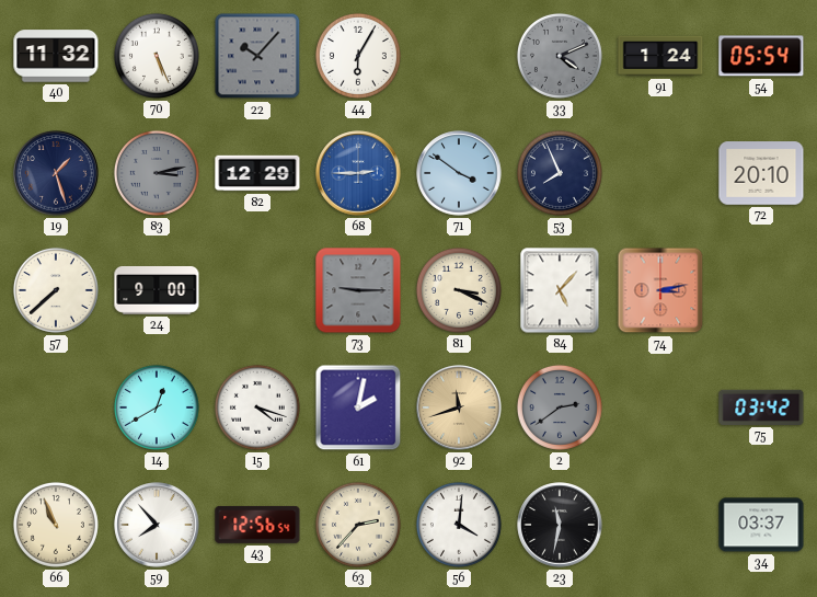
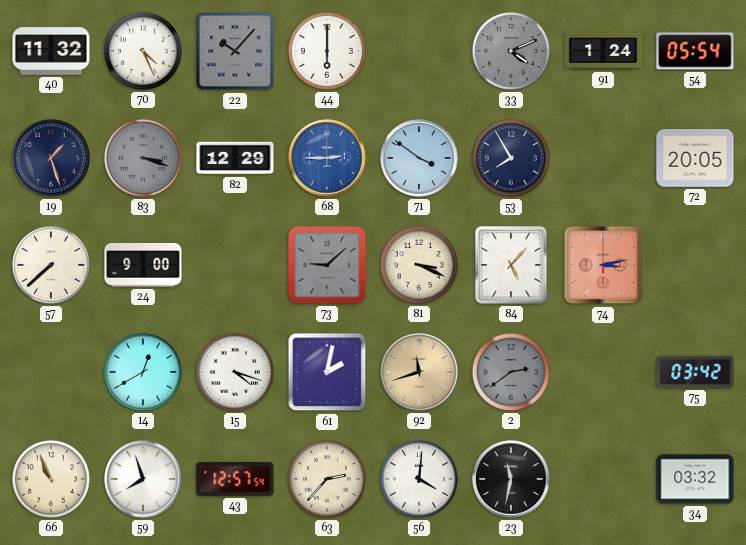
70: 5:26 -> 4:26 (143, 51)
44: 6:05 -> 6:00 (327, 51)
83: 3:13 -> 3:18 (143, 158)
53: 7:56 -> 7:55 (511, 158)
72: 20:10 -> 20:05 (695, 158)
73: 9:15 -> 9:08 (327, 265)
59: 7:53 -> 7:57 (143, 479)
43: 12:56 -> 12:57 (235, 479)
34: 03:37 -> 03:32 (695, 479)
